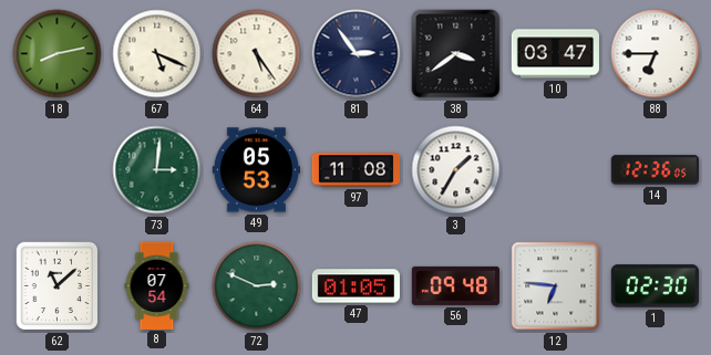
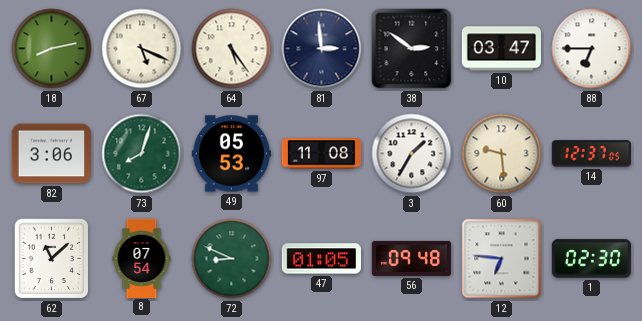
81: 2:54 -> 2:59 (322, 49)
38: 3:39 -> 2:51 (412, 49)
82: none -> 3:06 (51, 154)
73: 3:01 -> 8:03 (142, 154)
60: none -> 9:29 (502, 154)
14: 12:36 -> 12:37 (591, 154)
72: 2:49 -> 8:49 (232, 259)
